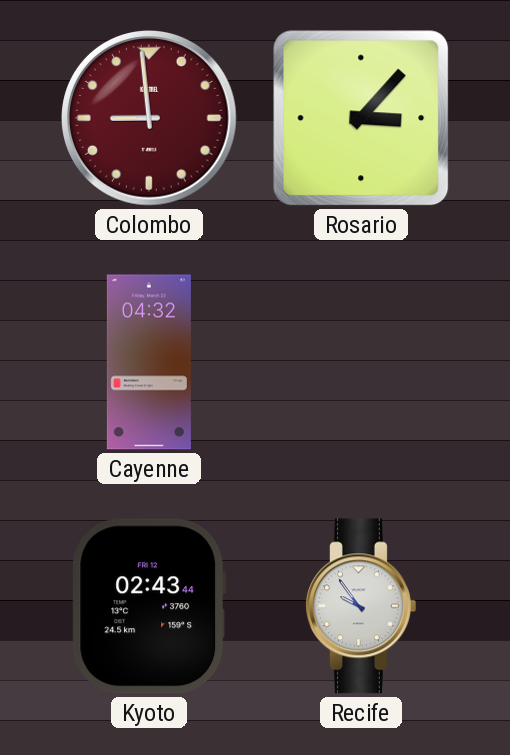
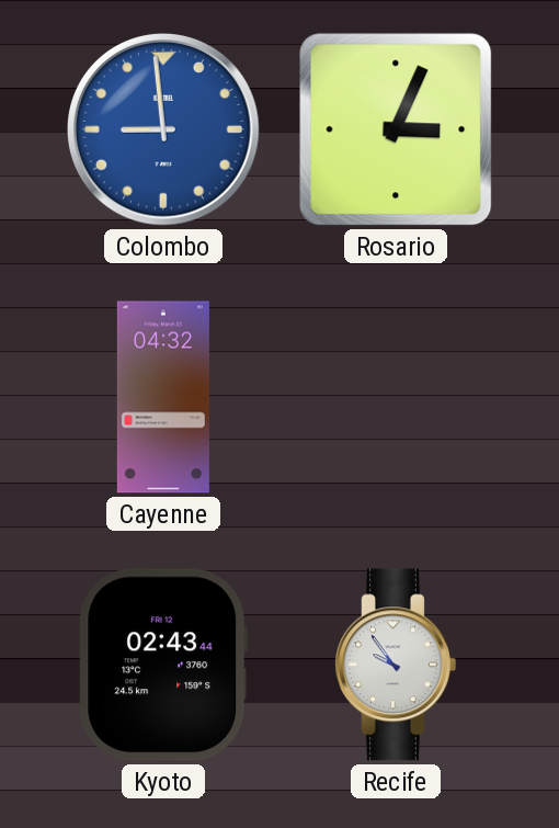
Colombo dial: burgundy -> blue (164, 131)
Rosario: 3:07 -> 3:04 (396, 129)
